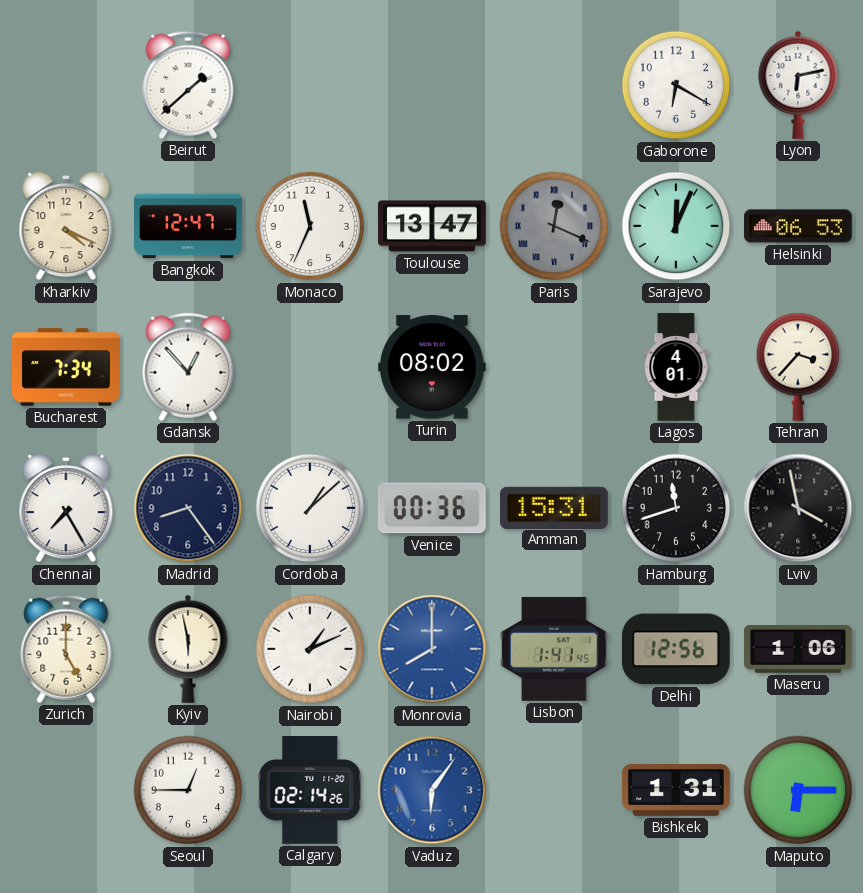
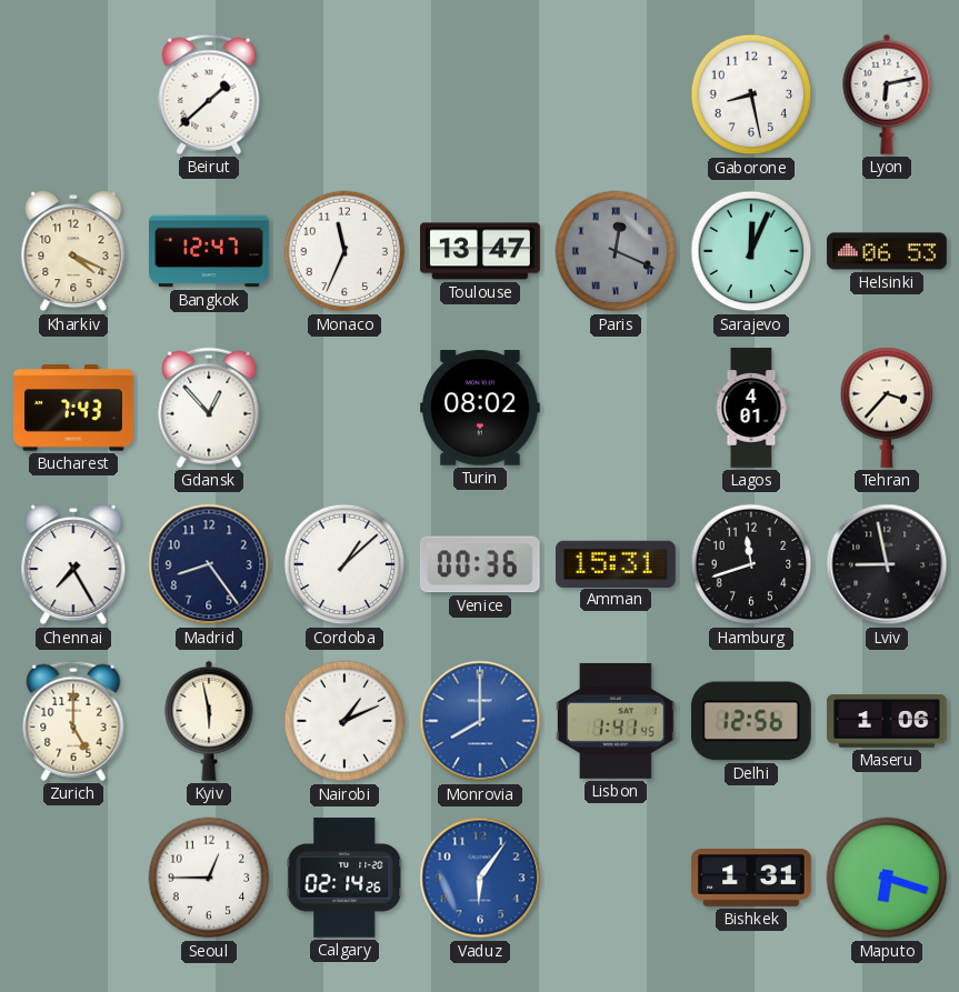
Gaborone: 6:20 -> 8:28 (751, 94)
Bucharest: 7:34 -> 7:43 (73, 408)
Lviv: 3:58 -> 8:58 (887, 564)
Maputo: 6:15 -> 6:18 (887, 878)
